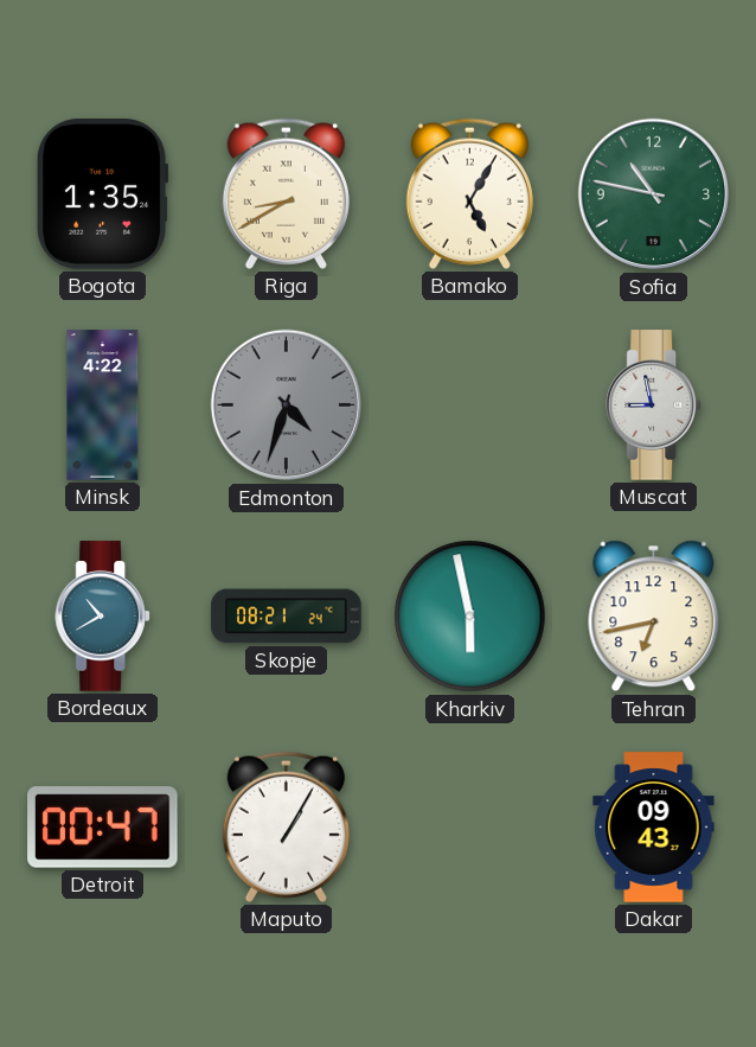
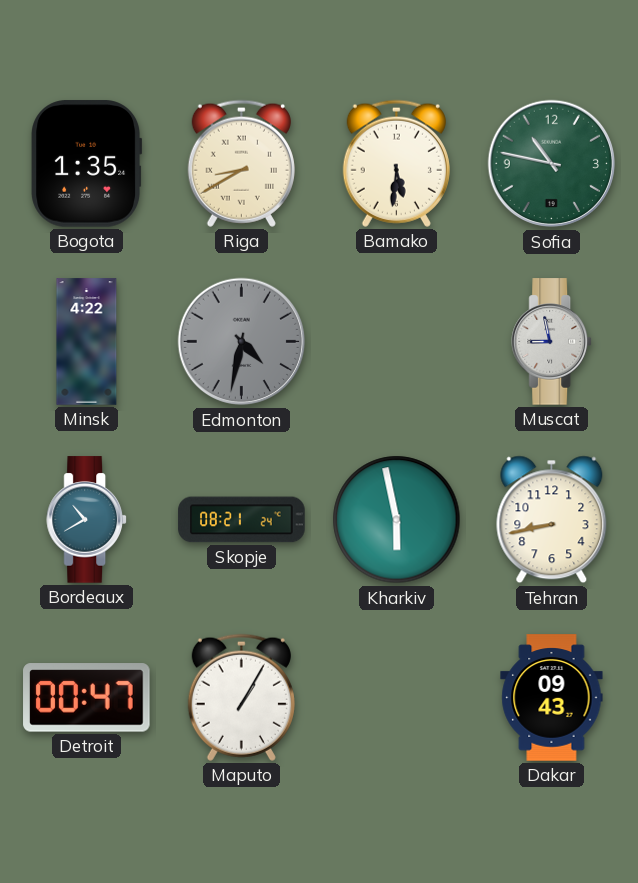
Bamako: 5:05 -> 5:31 (396, 163)
Edmonton: 4:33 -> 4:32 (242, 342)
Tehran: 6:43 -> 8:43 (552, 520)
